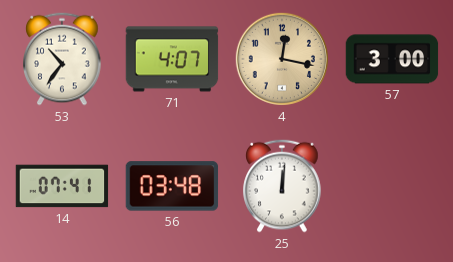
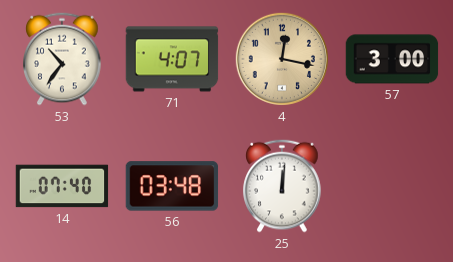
14: 07:41 -> 07:40 (62, 186)
